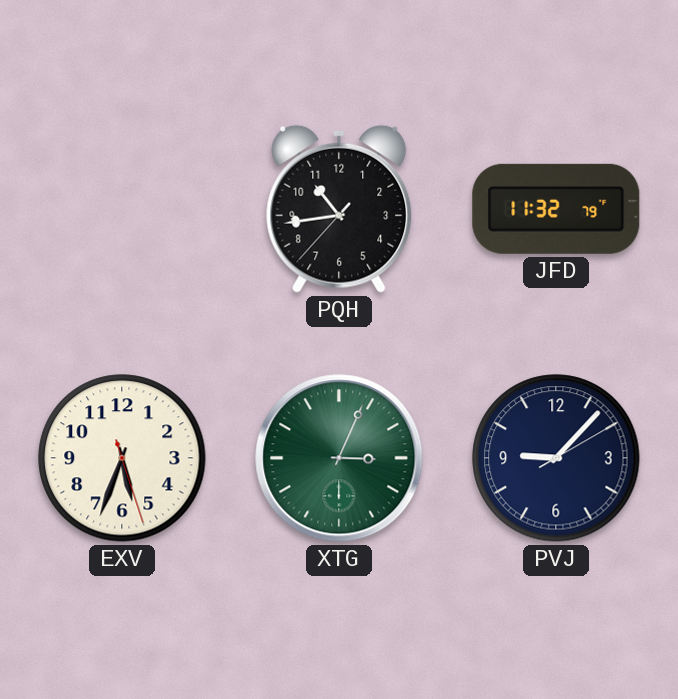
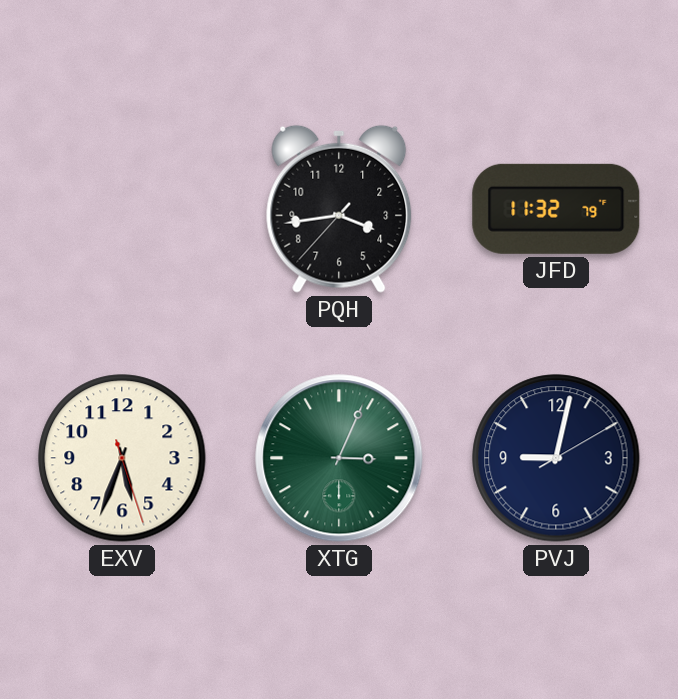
PQH: 10:43 -> 3:43 (339, 209)
PVJ: 9:07 -> 9:02 (556, 458)
